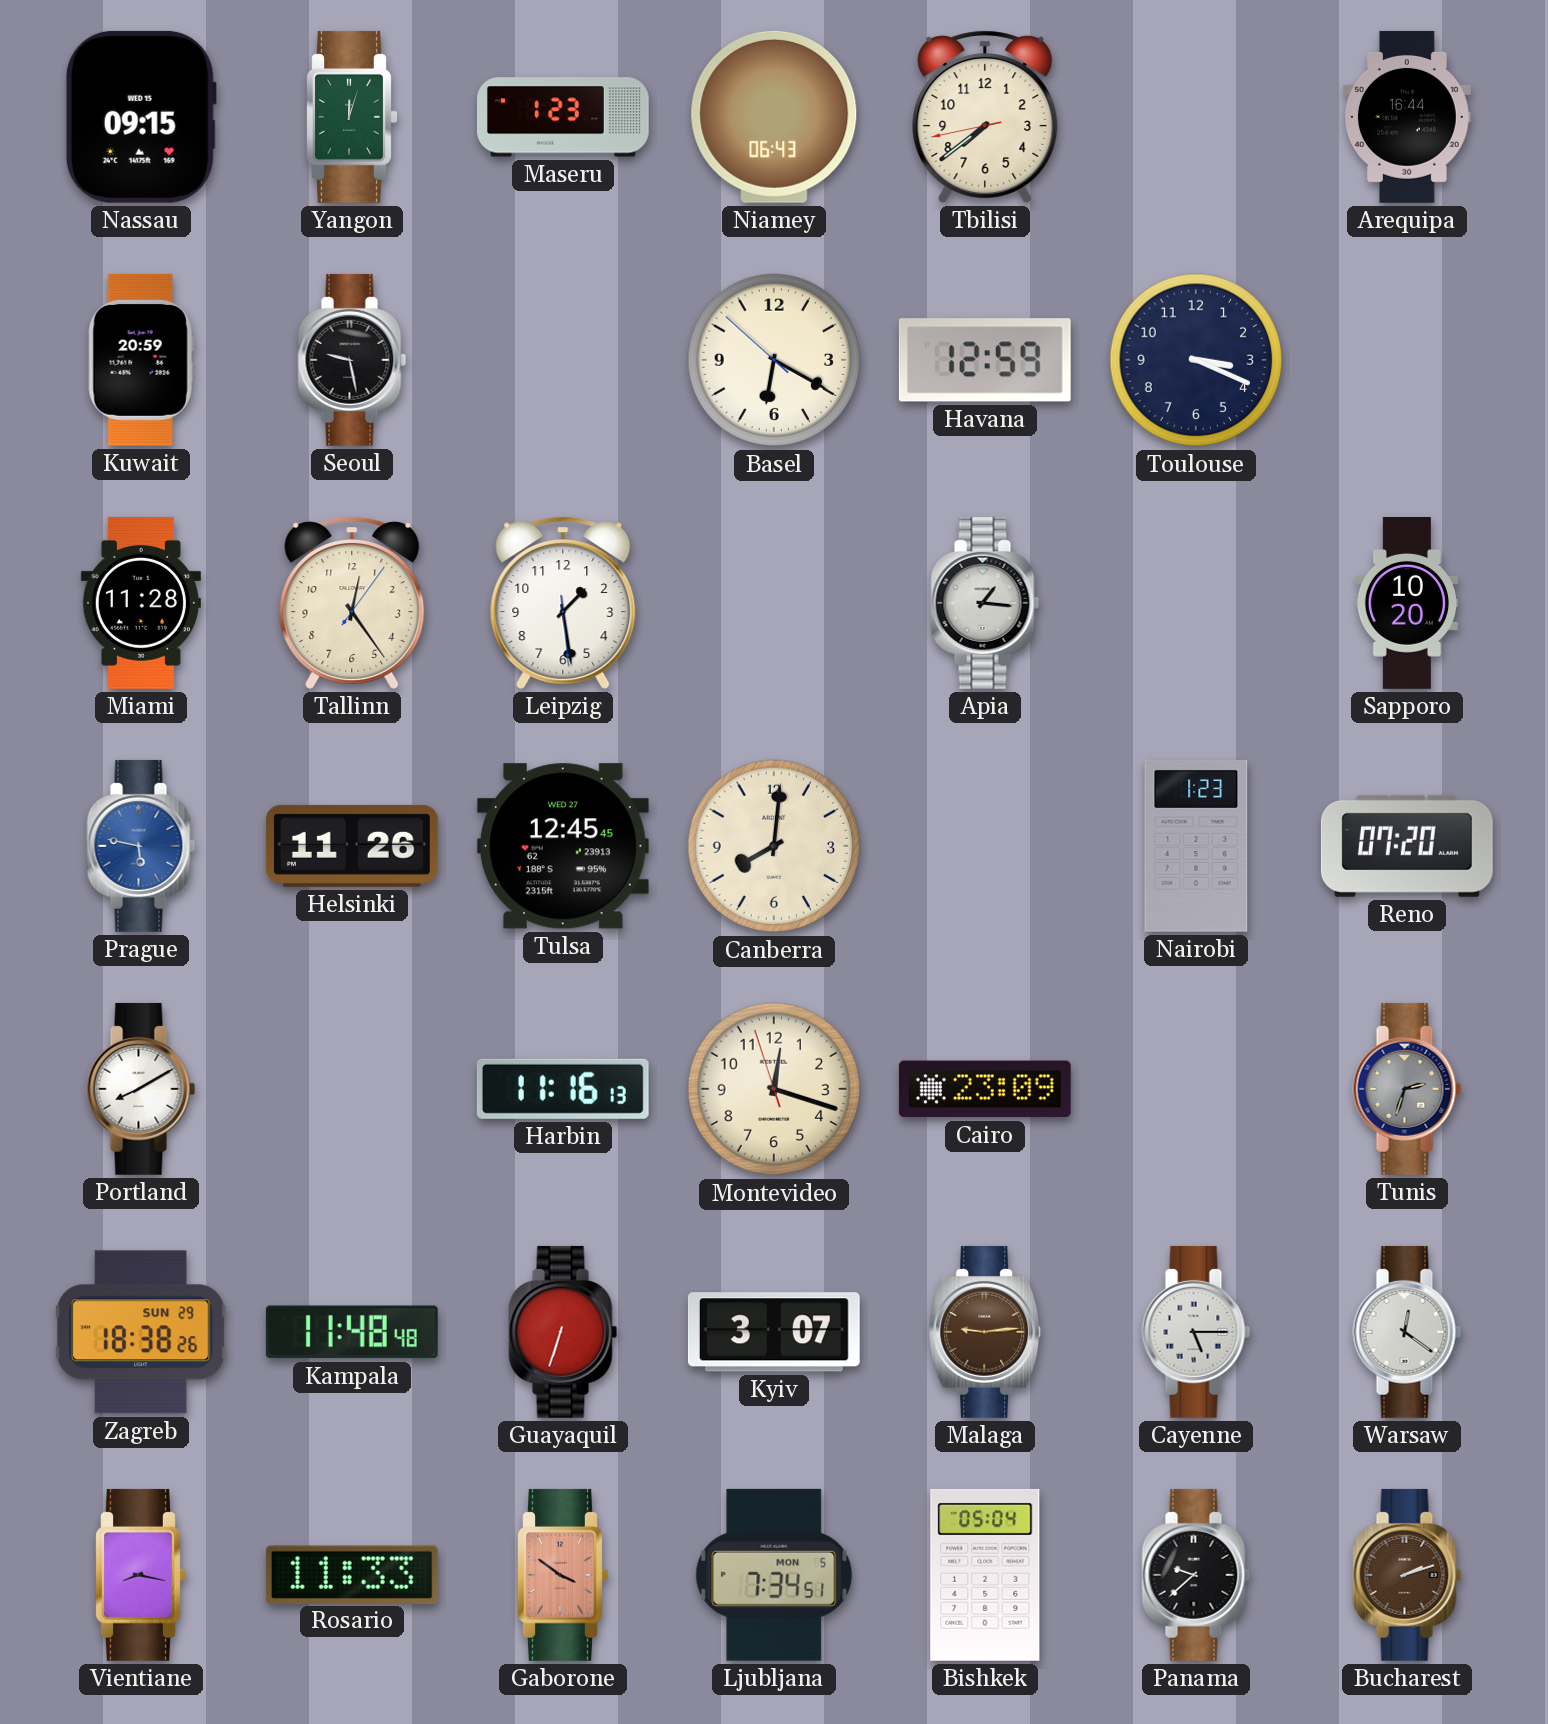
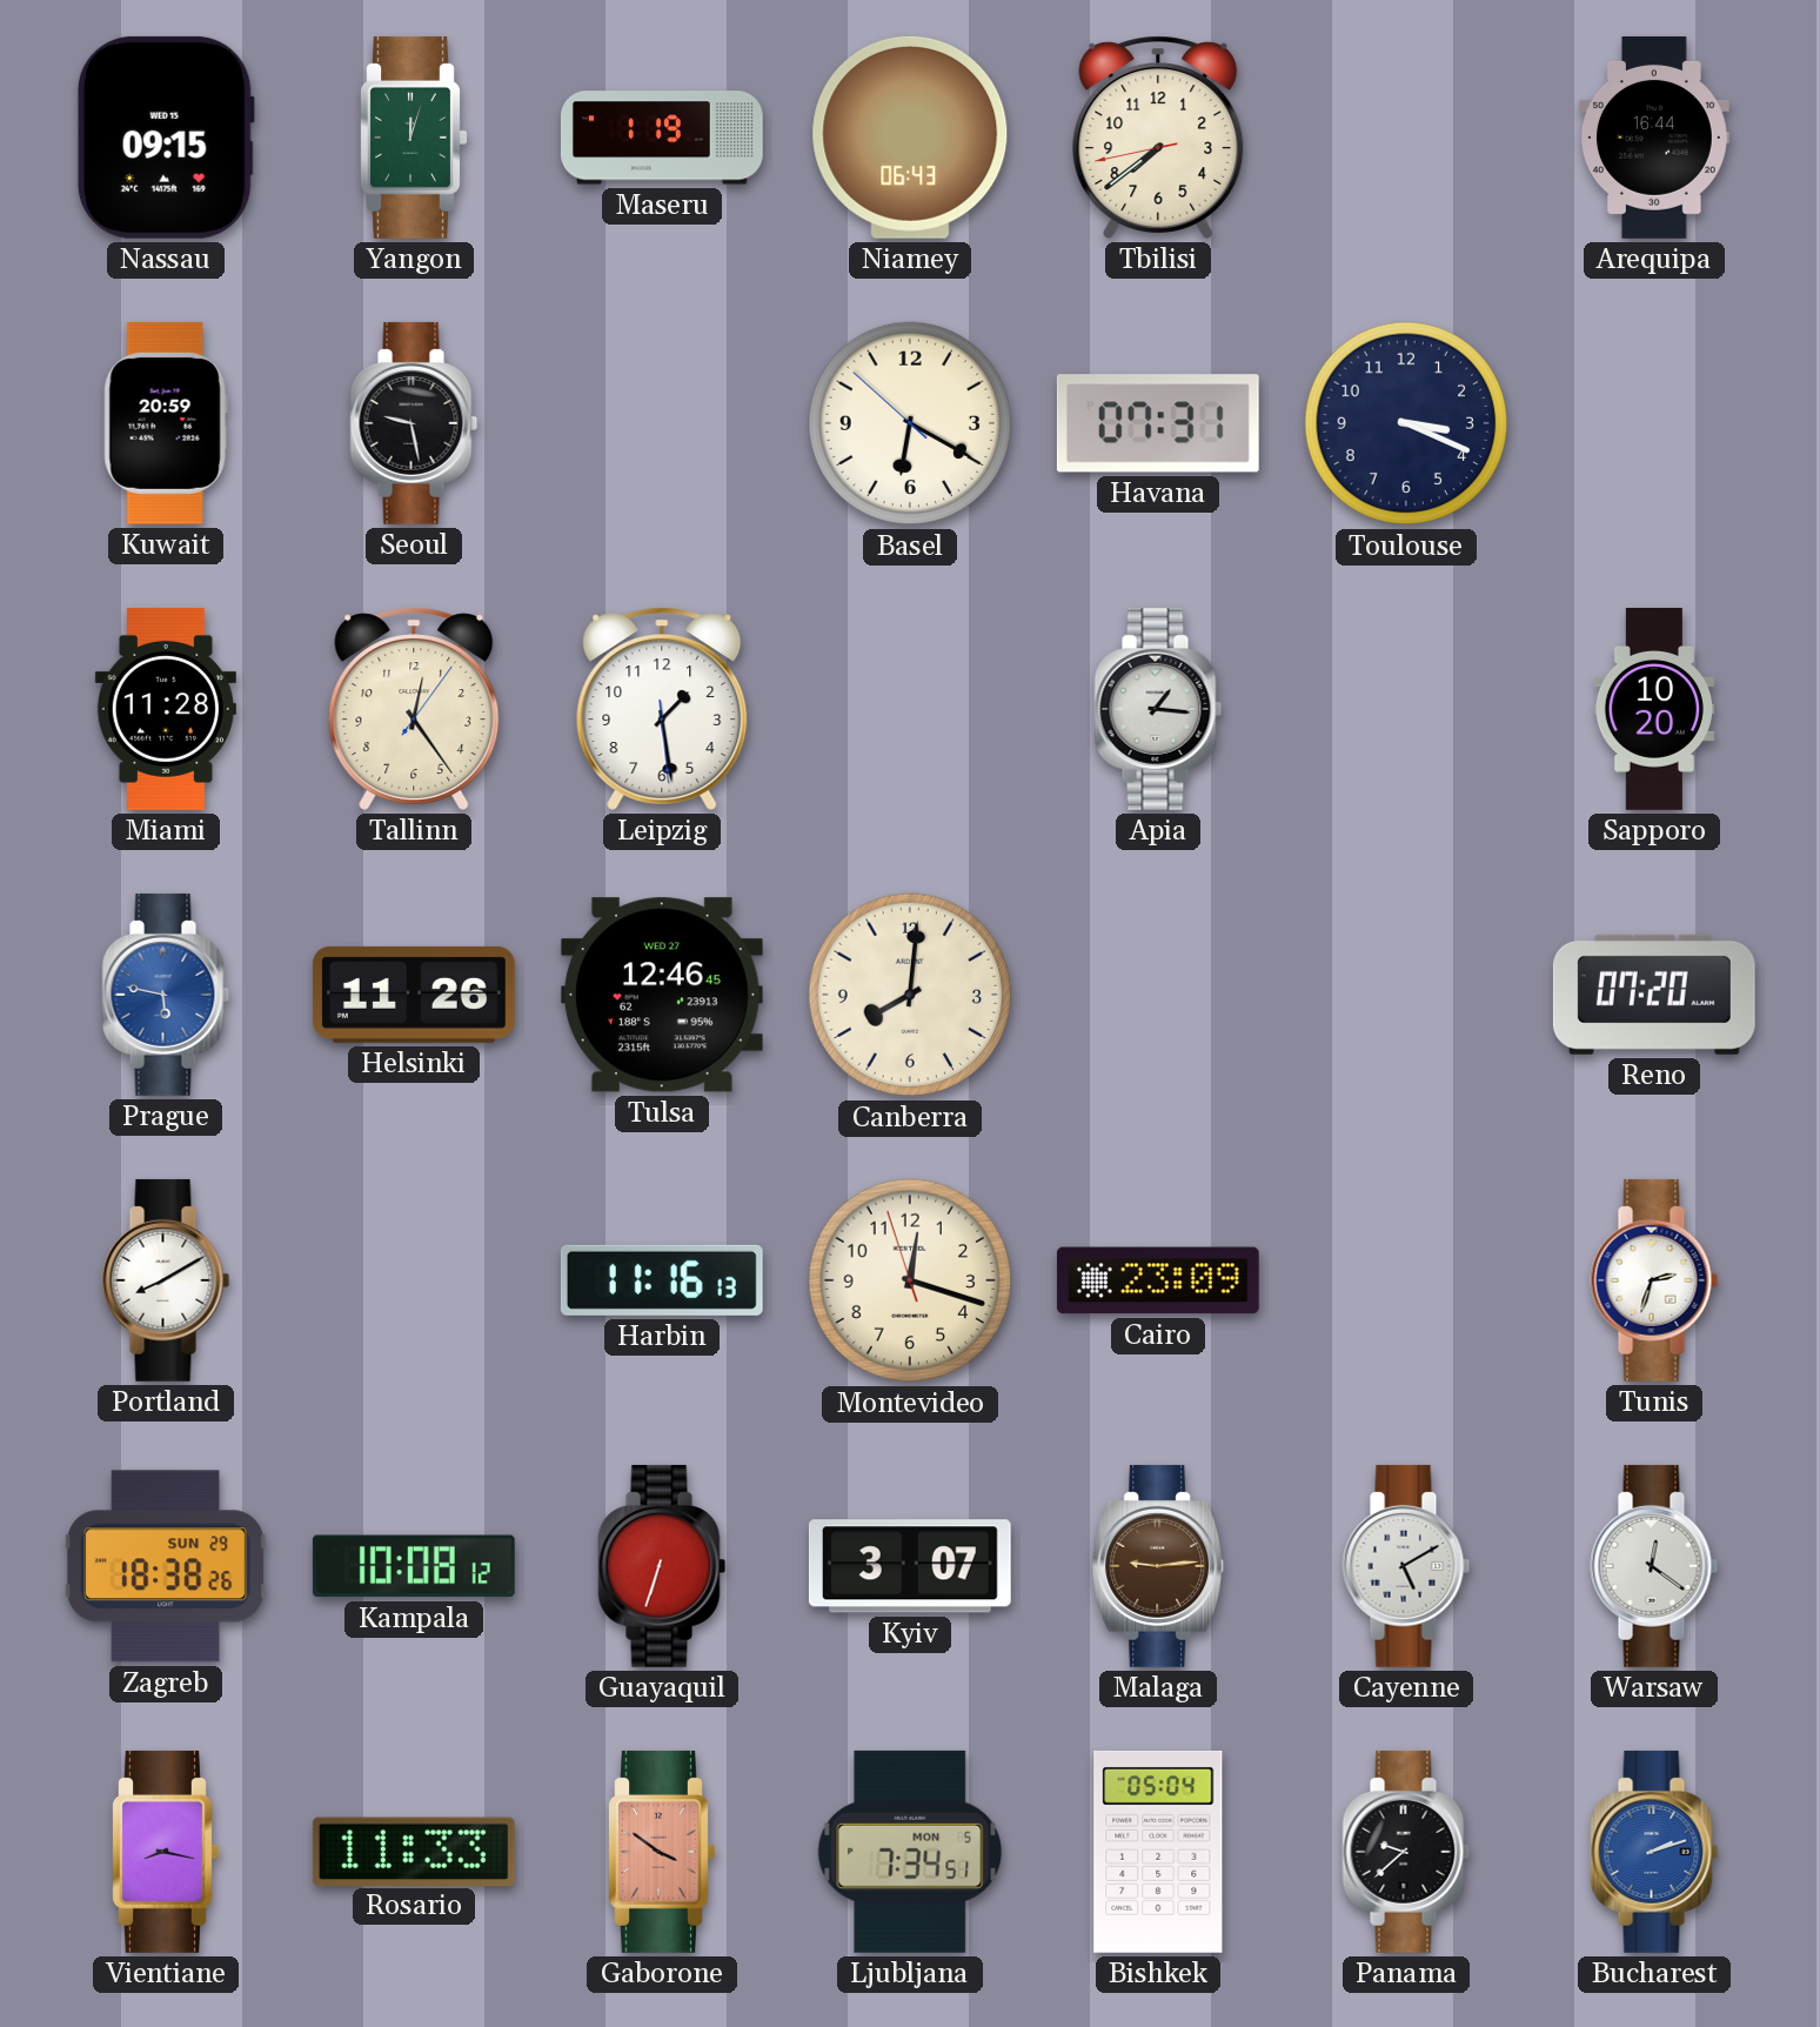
Maseru: 1:23 -> 1:19 (662, 138)
Havana: 12:59 -> 07:31 (1158, 423)
Tulsa: 12:45 -> 12:46 (662, 995)
Nairobi: 1:23 -> none (1196, 846)
Tunis dial: grey -> white (1654, 1280)
Kampala: 11:48 -> 10:08 (414, 1566)
Cayenne: 5:15 -> 5:10 (1406, 1566)
Bucharest dial: brown -> blue (1654, 1852)
